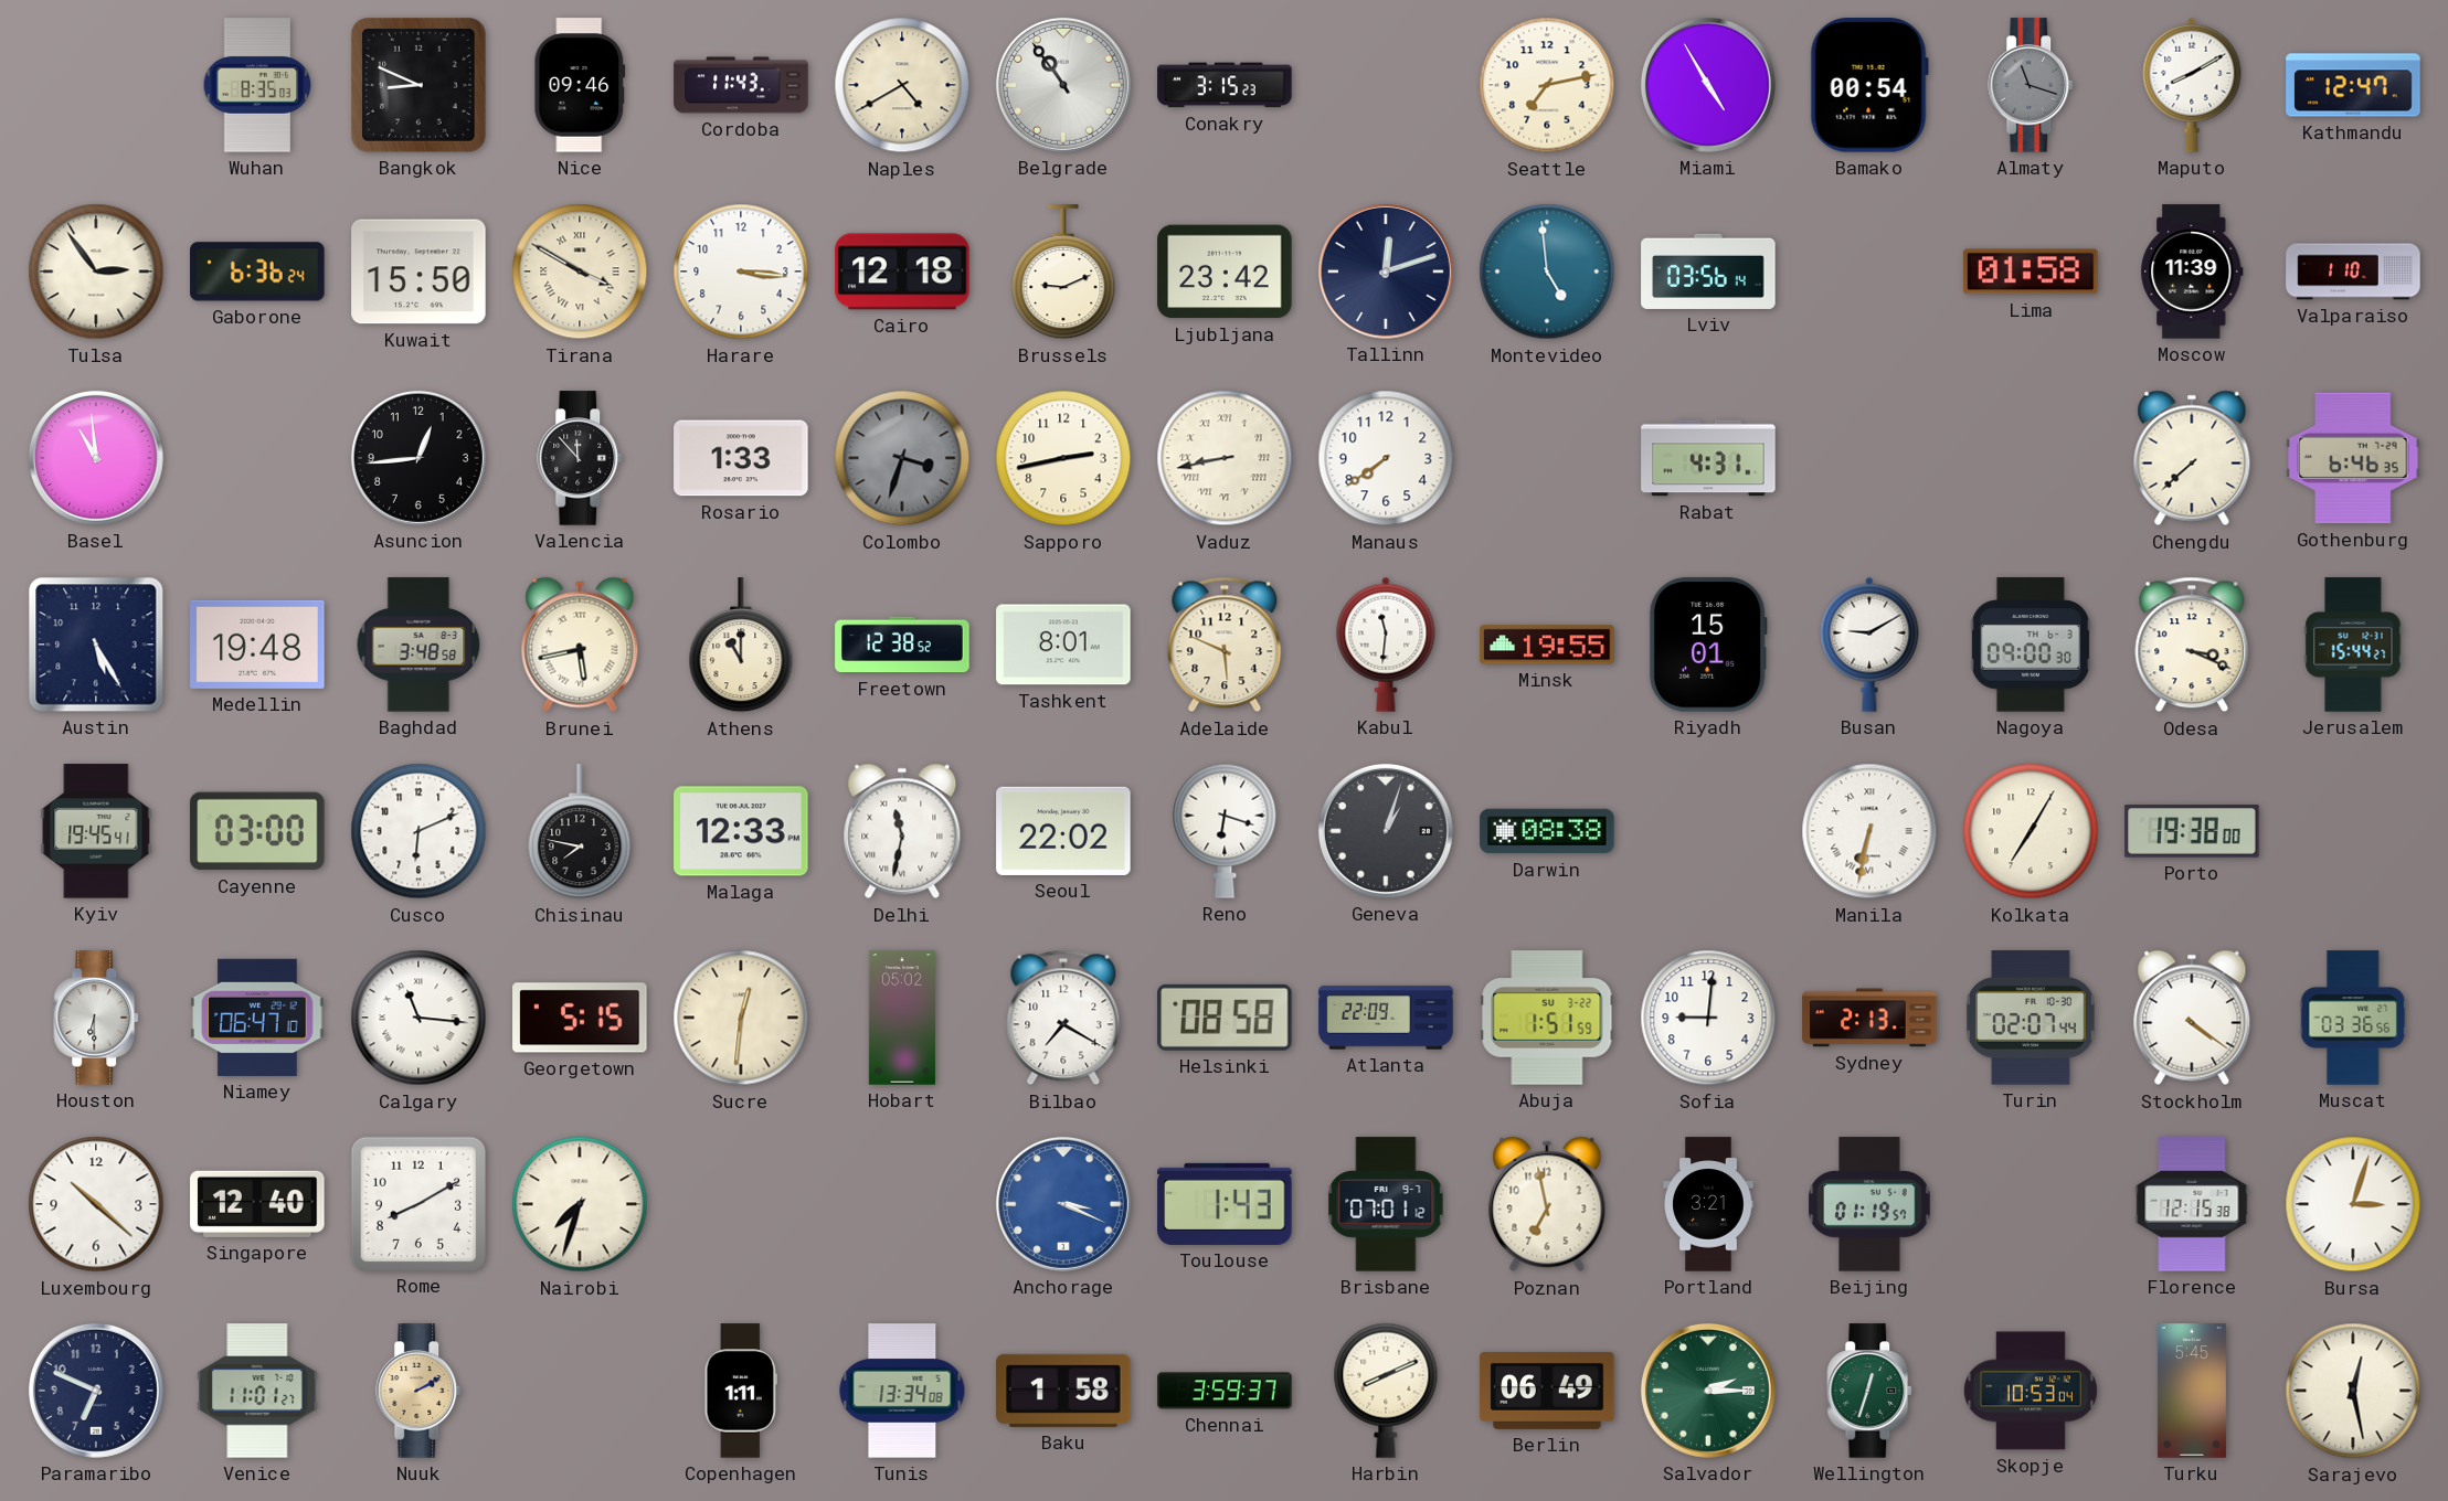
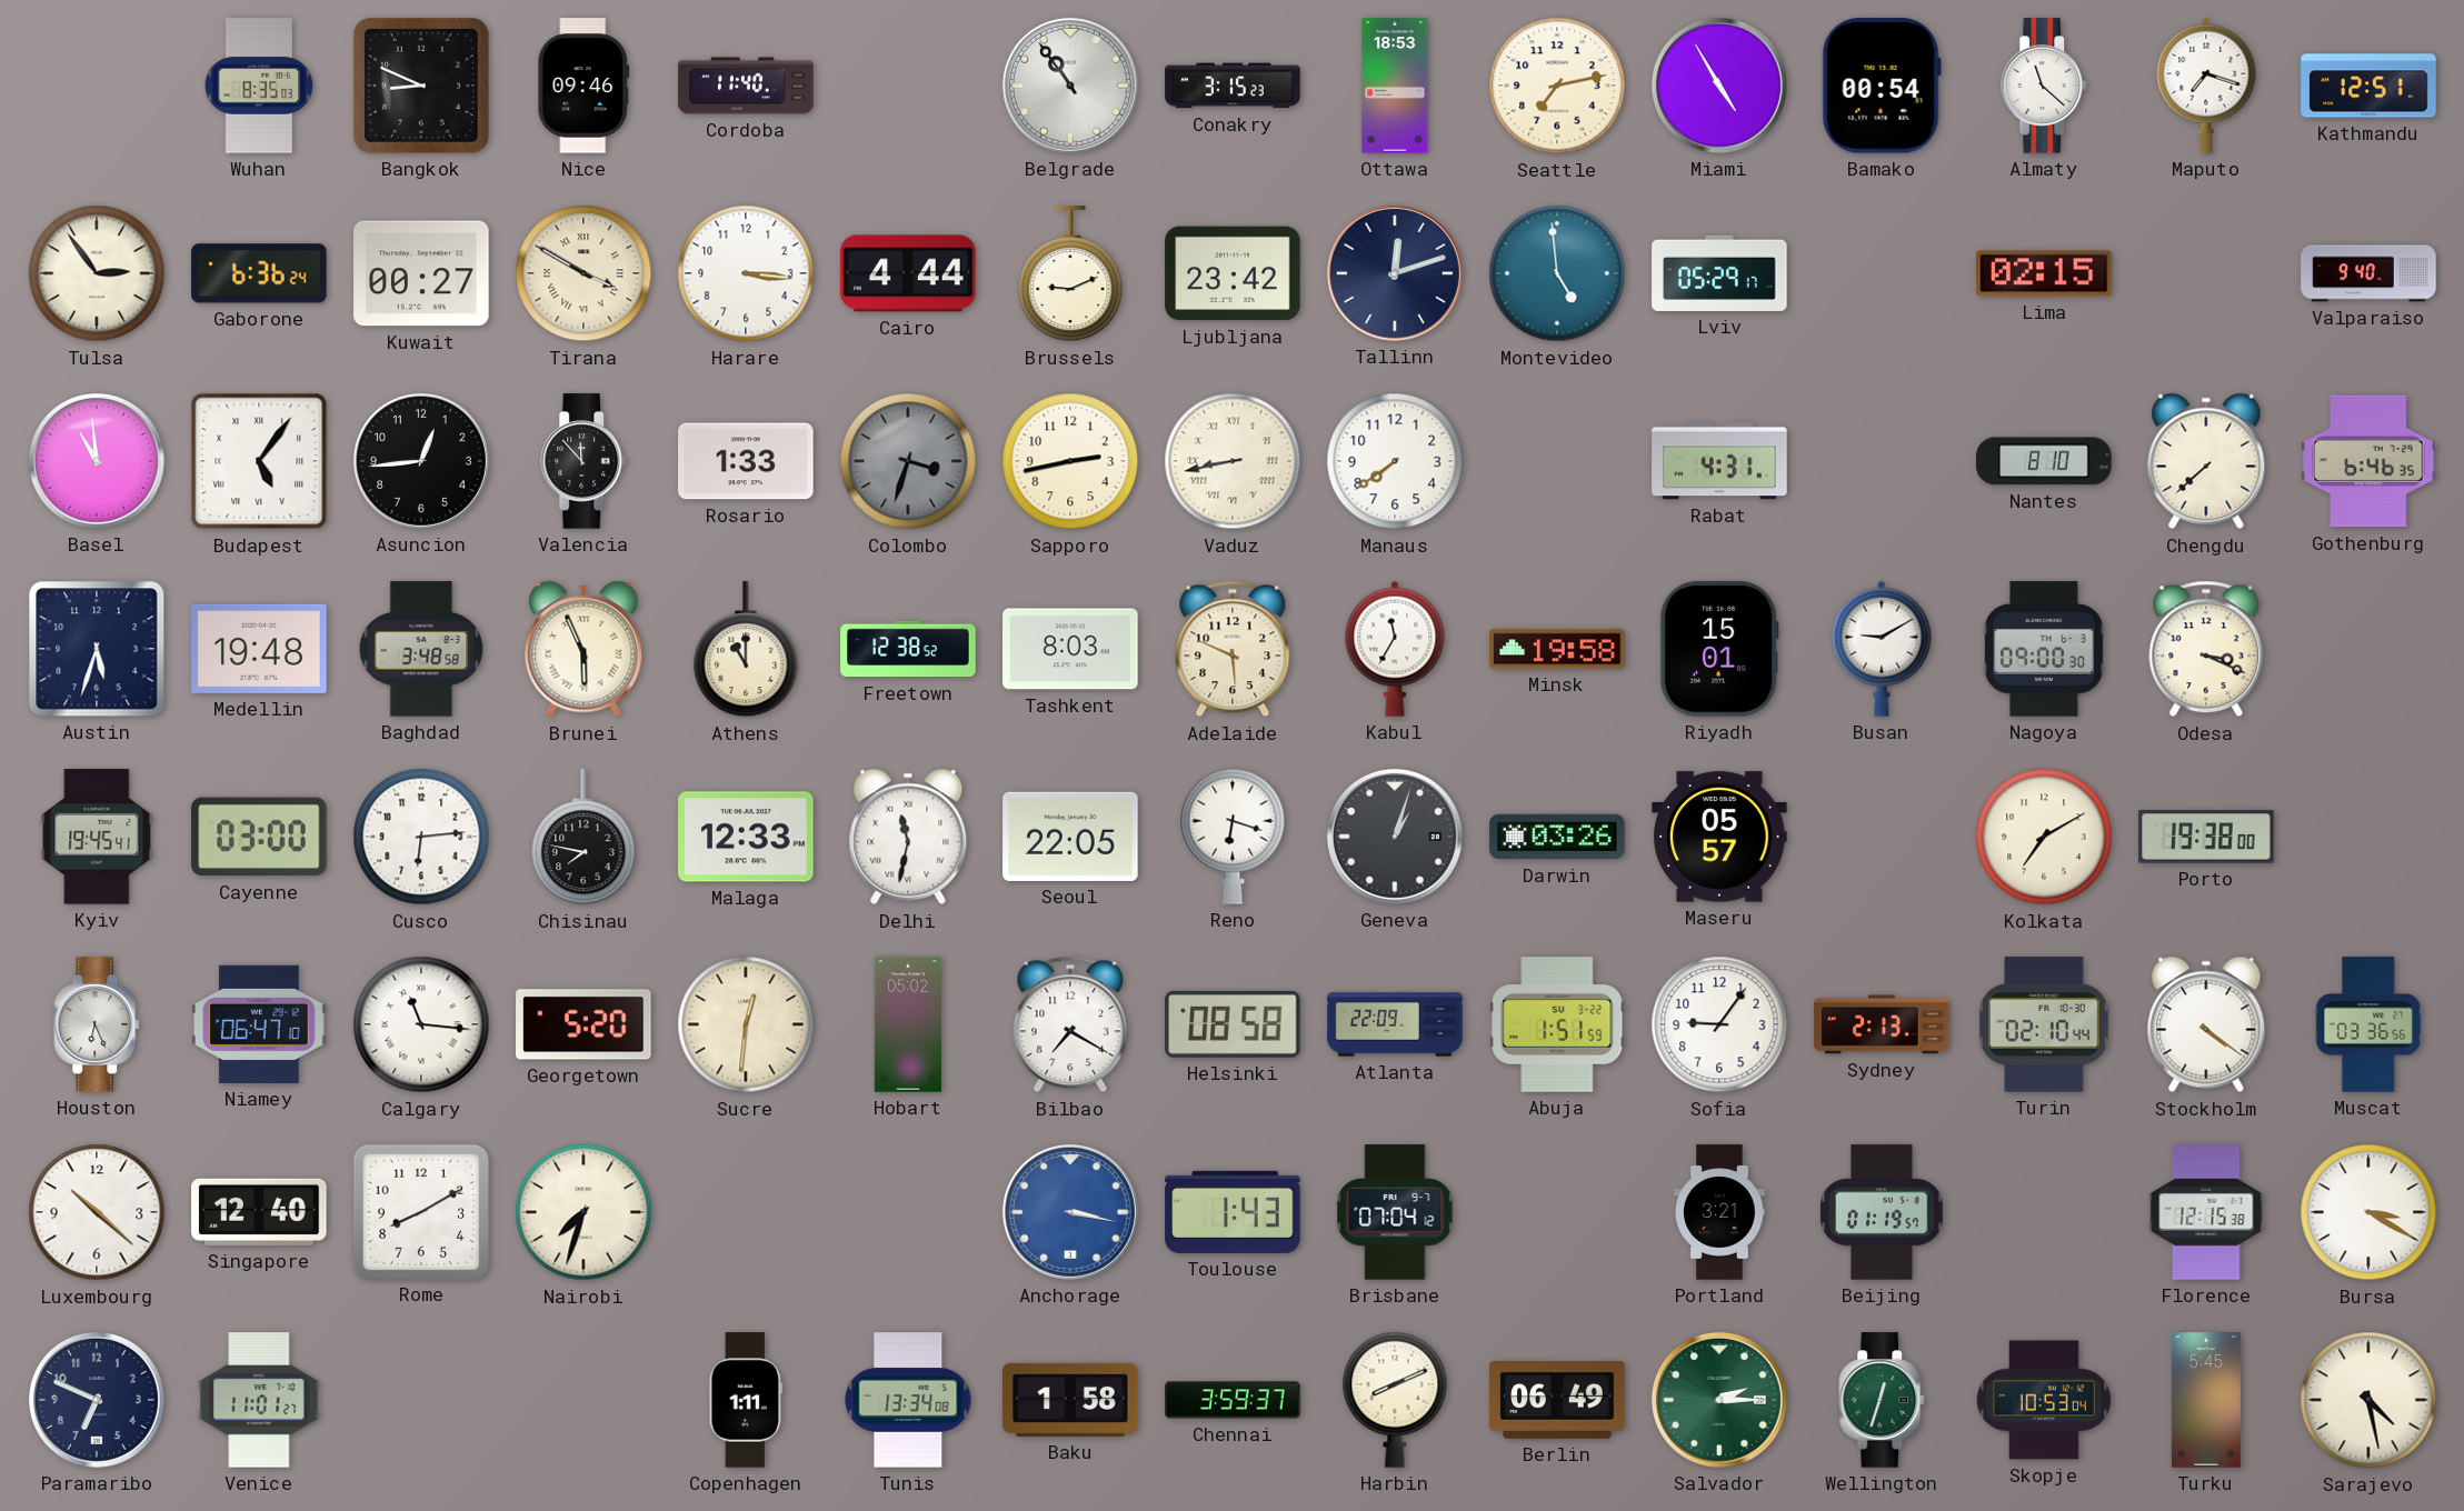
Cordoba: 11:43 -> 11:40 (746, 86)
Naples: 4:40 -> none (902, 85)
Ottawa: none -> 18:53 (1395, 86)
Almaty: 11:18 -> 11:22 (2045, 86)
Almaty dial: grey -> white (2045, 86)
Maputo: 8:10 -> 7:18 (2206, 86)
Kathmandu: 12:47 -> 12:51 (2368, 86)
Kuwait: 15:50 -> 00:27 (421, 273)
Cairo: 12:18 -> 4:44 (908, 273)
Lviv: 03:56 -> 05:29 (1719, 273)
Lima: 01:58 -> 02:15 (2044, 273)
Moscow: 11:39 -> none (2192, 272)
Valparaiso: 1:10 -> 9:40 (2368, 273)
Budapest: none -> 5:06 (259, 461)
Nantes: none -> 8:10 (2044, 461)
Austin: 5:25 -> 5:33 (97, 649)
Brunei: 5:43 -> 5:56 (583, 649)
Tashkent: 8:01 -> 8:03 (1070, 649)
Kabul: 11:31 -> 11:35 (1395, 649)
Minsk: 19:55 -> 19:58 (1557, 649)
Jerusalem: 15:44 -> none (2353, 645)
Cusco: 6:11 -> 6:14 (421, 837)
Seoul: 22:02 -> 22:05 (1070, 837)
Darwin: 08:38 -> 03:26 (1557, 837)
Maseru: none -> 05:57 (1719, 837)
Manila: 6:32 -> none (1869, 831)
Kolkata: 7:05 -> 7:10 (2044, 837)
Houston: 6:30 -> 6:26 (98, 1024)
Georgetown: 5:15 -> 5:20 (583, 1024)
Sofia: 9:01 -> 9:06 (1719, 1024)
Turin: 02:07 -> 02:10 (2044, 1024)
Anchorage: 3:19 -> 3:17 (1070, 1212)
Brisbane: 07:01 -> 07:04 (1395, 1212)
Poznan: 6:58 -> none (1547, 1204)
Bursa: 3:03 -> 3:20 (2368, 1212)
Nuuk: 2:10 -> none (420, 1391)
Sarajevo: 12:28 -> 4:28 (2368, 1400)
